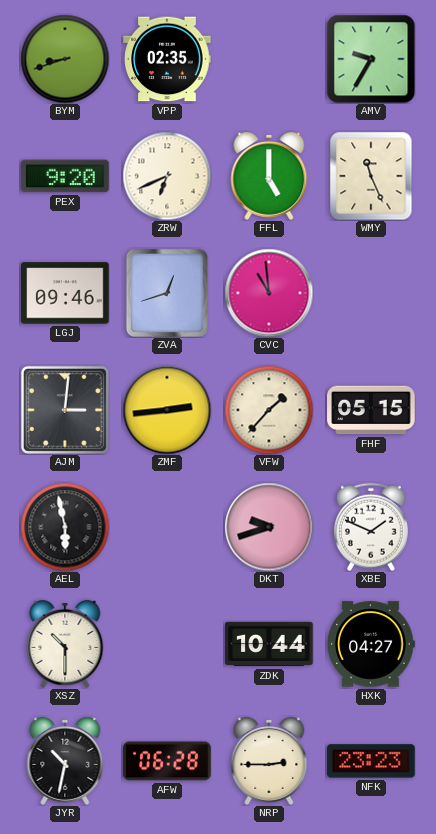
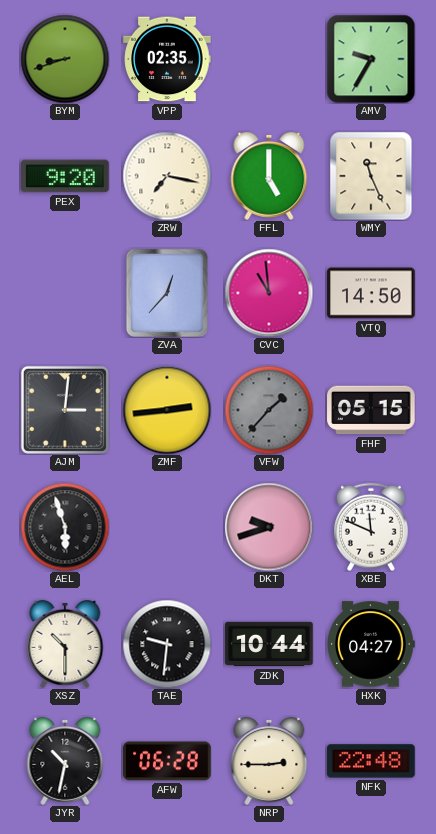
ZRW: 6:41 -> 7:17 (167, 176)
LGJ: 09:46 -> none (65, 293)
ZVA: 12:42 -> 12:37 (167, 293)
VTQ: none -> 14:50 (371, 293)
VFW dial: cream -> grey (269, 410)
AEL: 5:58 -> 5:57 (65, 527)
XBE: 1:49 -> 11:49 (372, 527)
TAE: none -> 9:31 (167, 644)
NFK: 23:23 -> 22:48 (371, 761)
